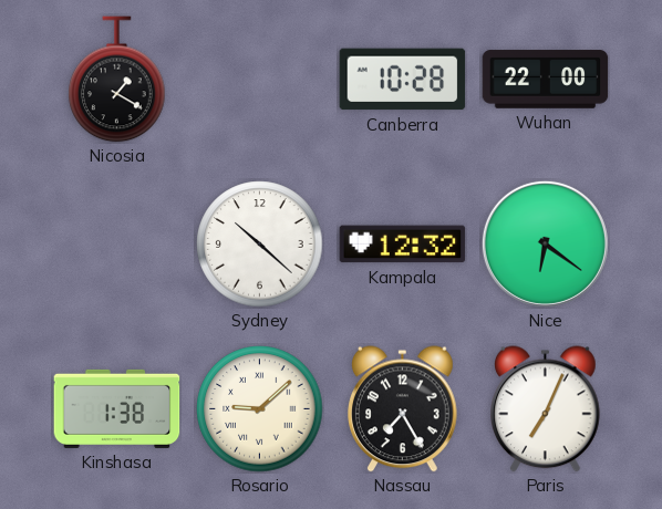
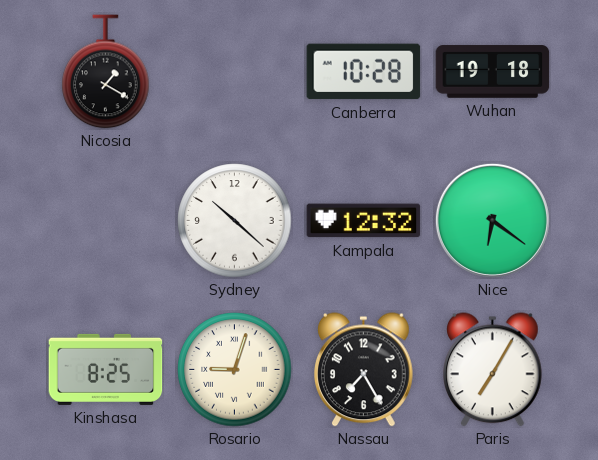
Wuhan: 22:00 -> 19:18 (493, 72)
Kinshasa: 1:38 -> 8:25 (106, 369)
Rosario: 9:08 -> 9:03 (235, 370)
Paris: 7:04 -> 7:05 (493, 370)
